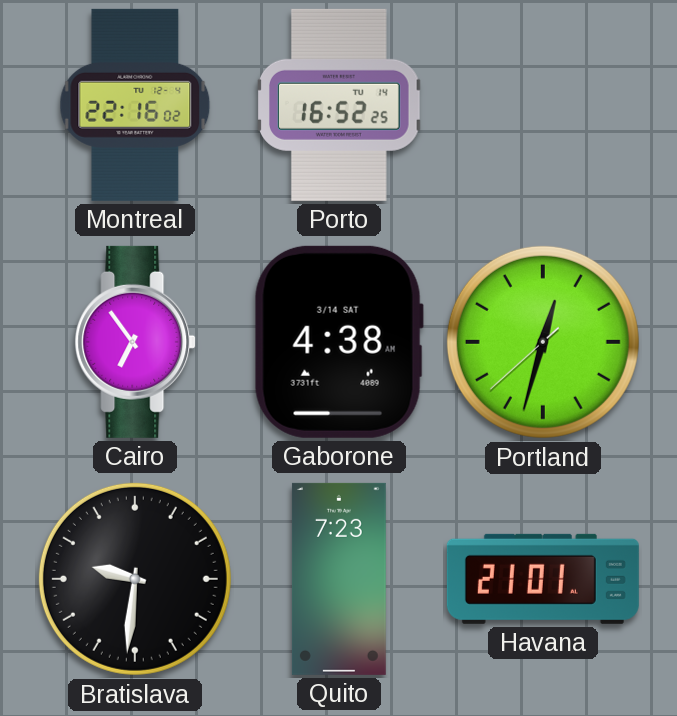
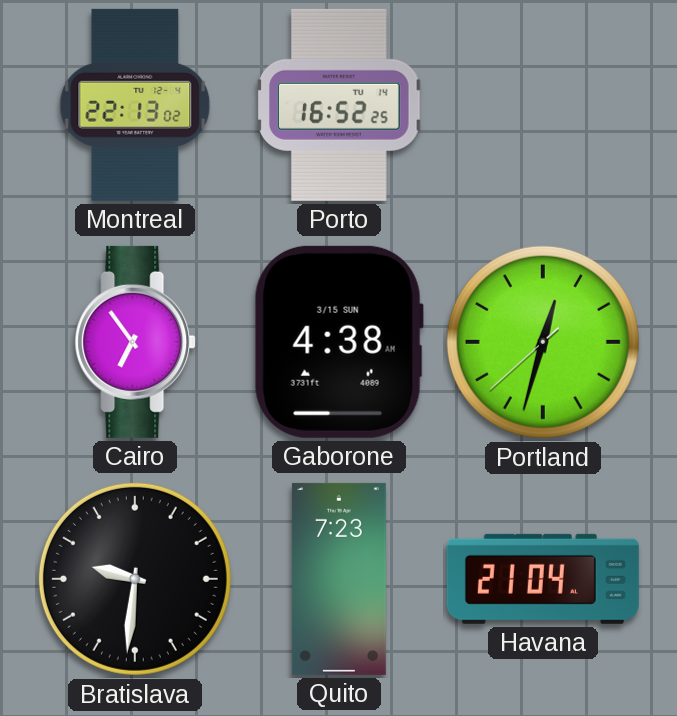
Montreal: 22:16 -> 22:13 (135, 105)
Gaborone date: 3/14 SAT -> 3/15 SUN (339, 342)
Havana: 21:01 -> 21:04 (543, 579)
